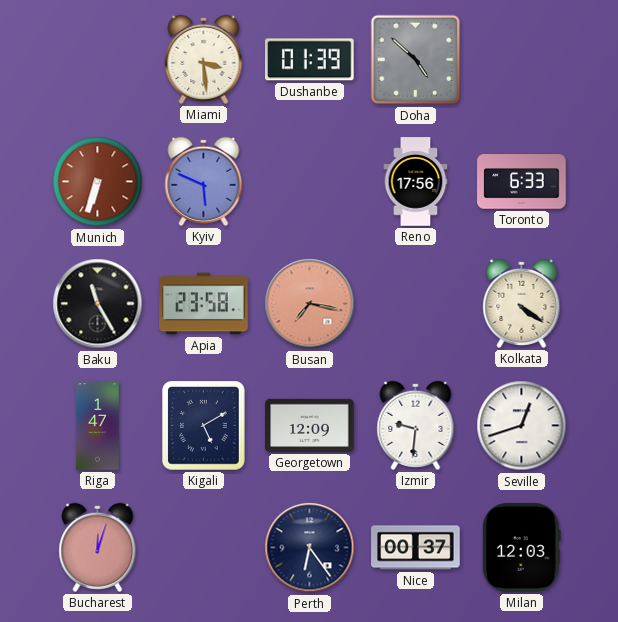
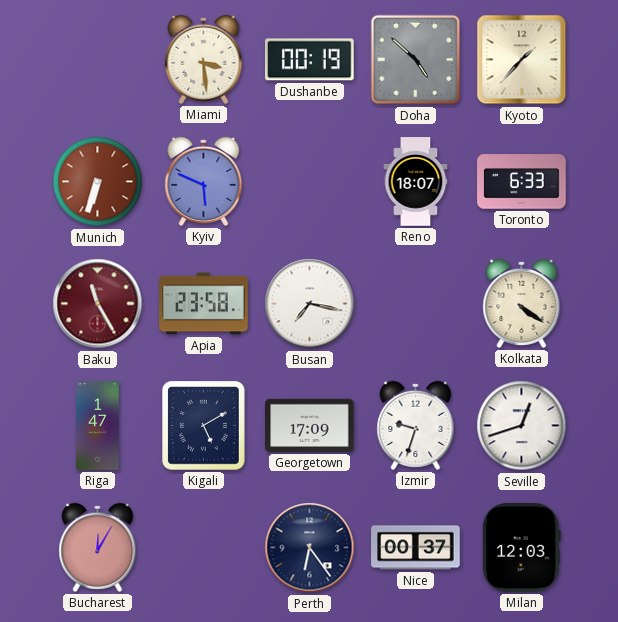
Dushanbe: 01:39 -> 00:19 (310, 60)
Kyoto: none -> 1:37 (522, 60)
Reno: 17:56 -> 18:07 (416, 182)
Baku dial: black -> burgundy (98, 304)
Busan dial: salmon -> white (310, 304)
Georgetown: 12:09 -> 17:09 (310, 425)
Izmir: 9:31 -> 9:33 (416, 425)
Bucharest: 12:03 -> 12:05 (98, 547)
